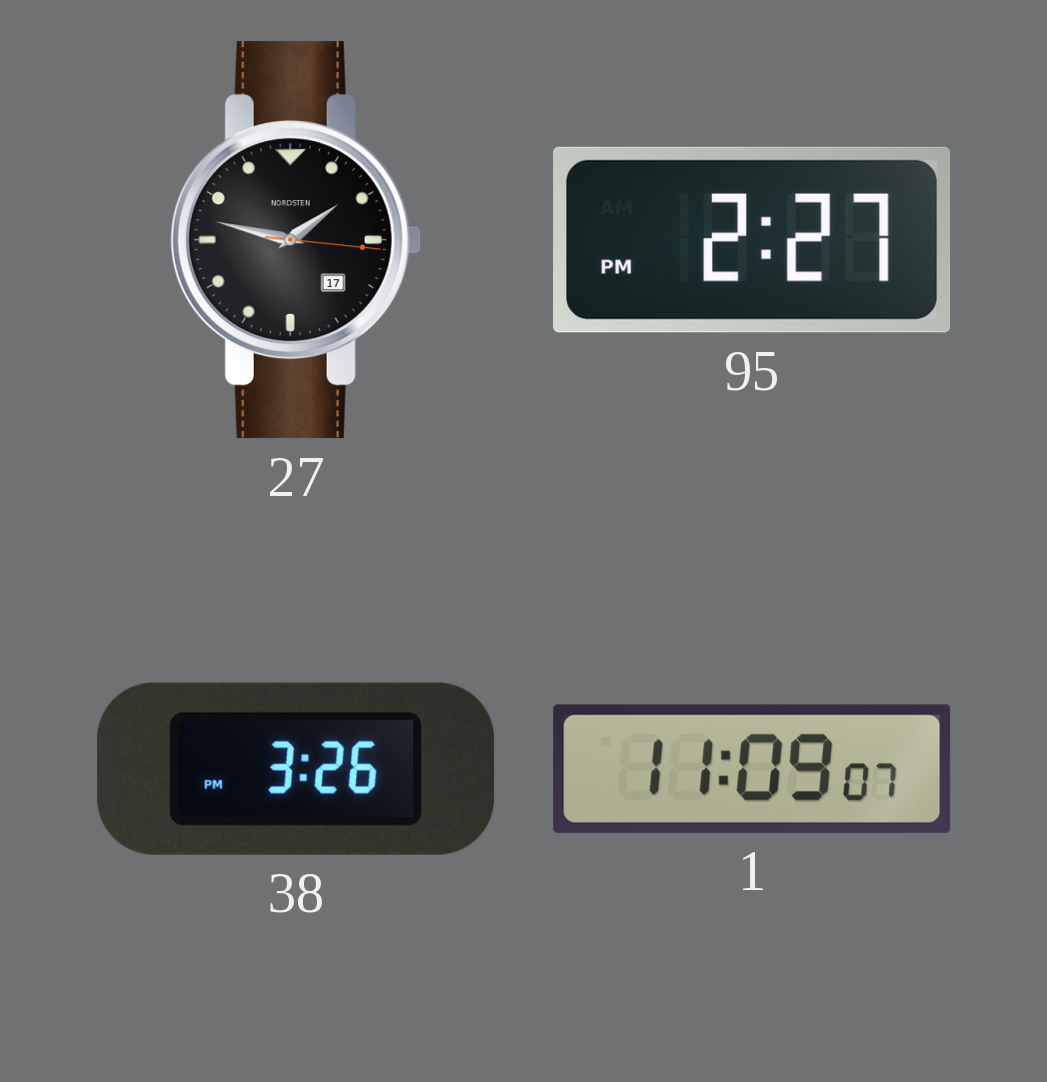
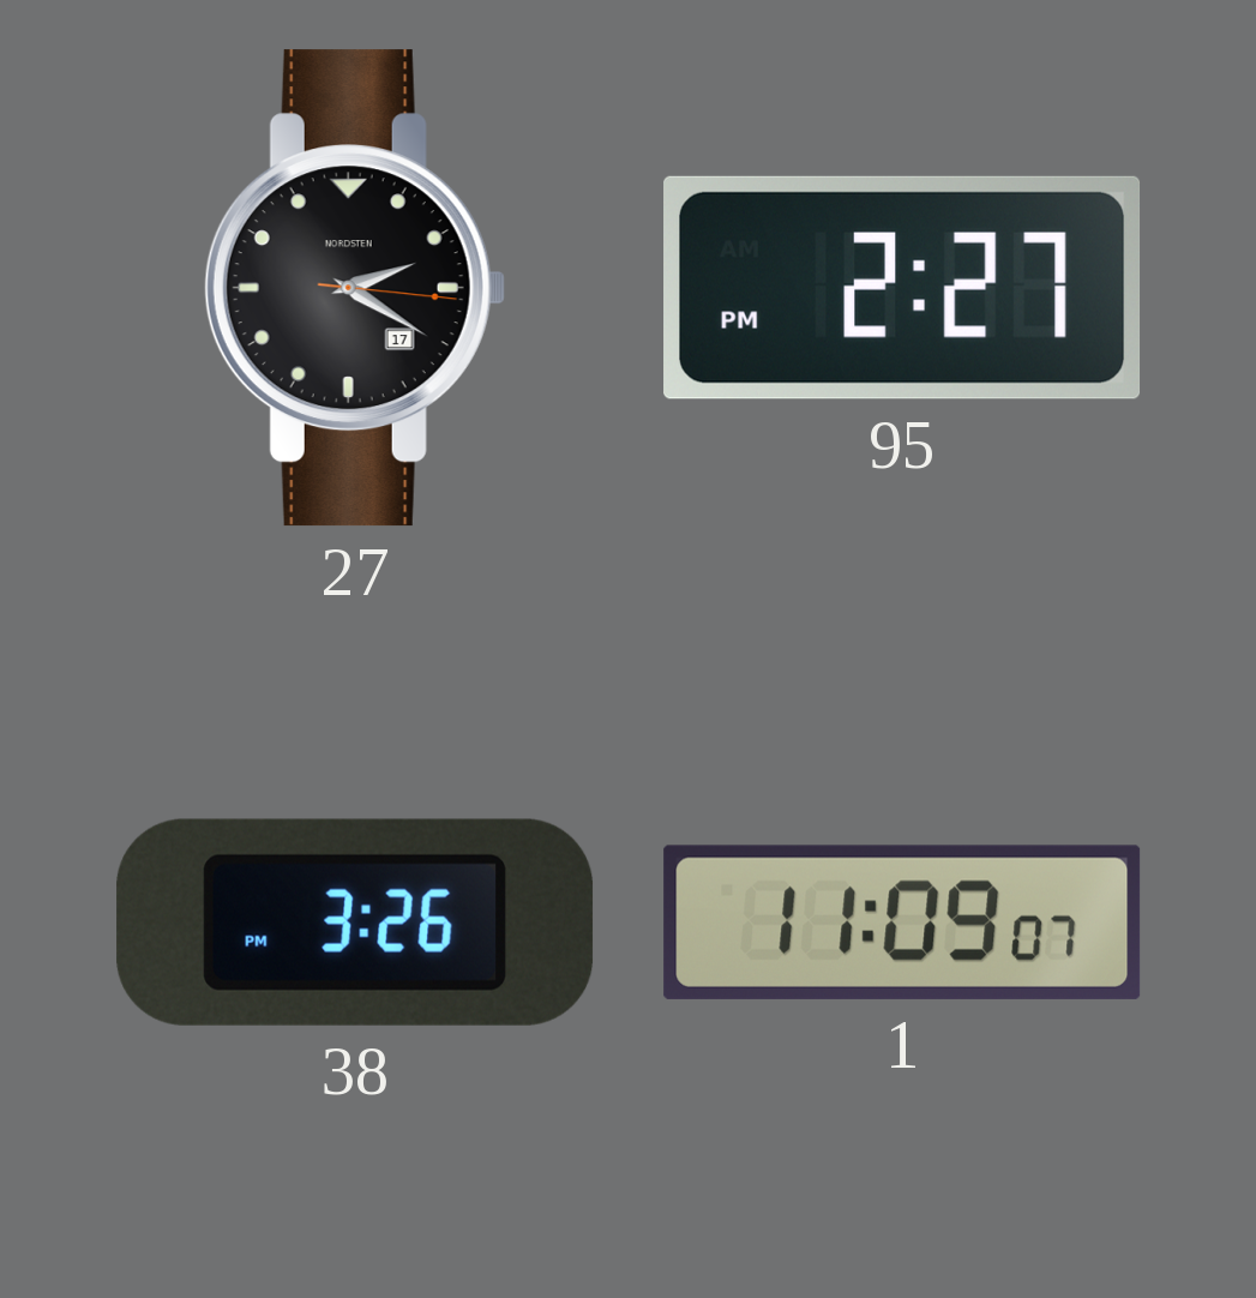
27: 1:47 -> 2:20 (355, 288)
